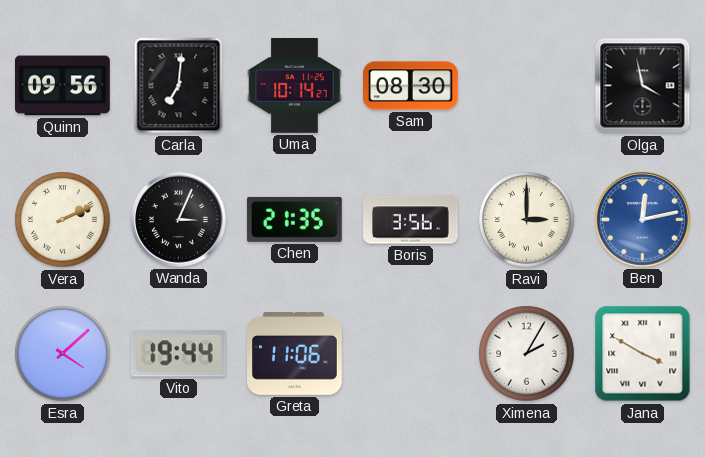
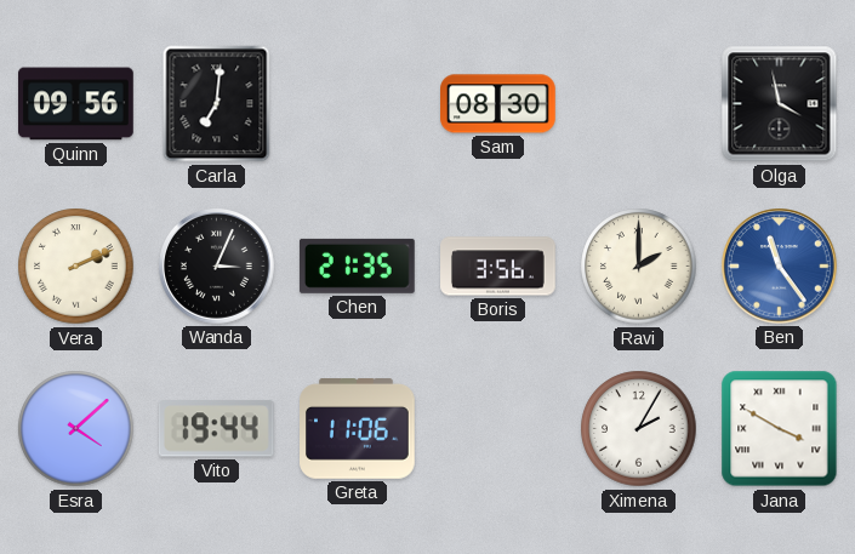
Uma: 10:14 -> none (295, 86)
Ravi: 3:00 -> 2:00 (639, 267)
Ben: 12:13 -> 11:24 (780, 267)
